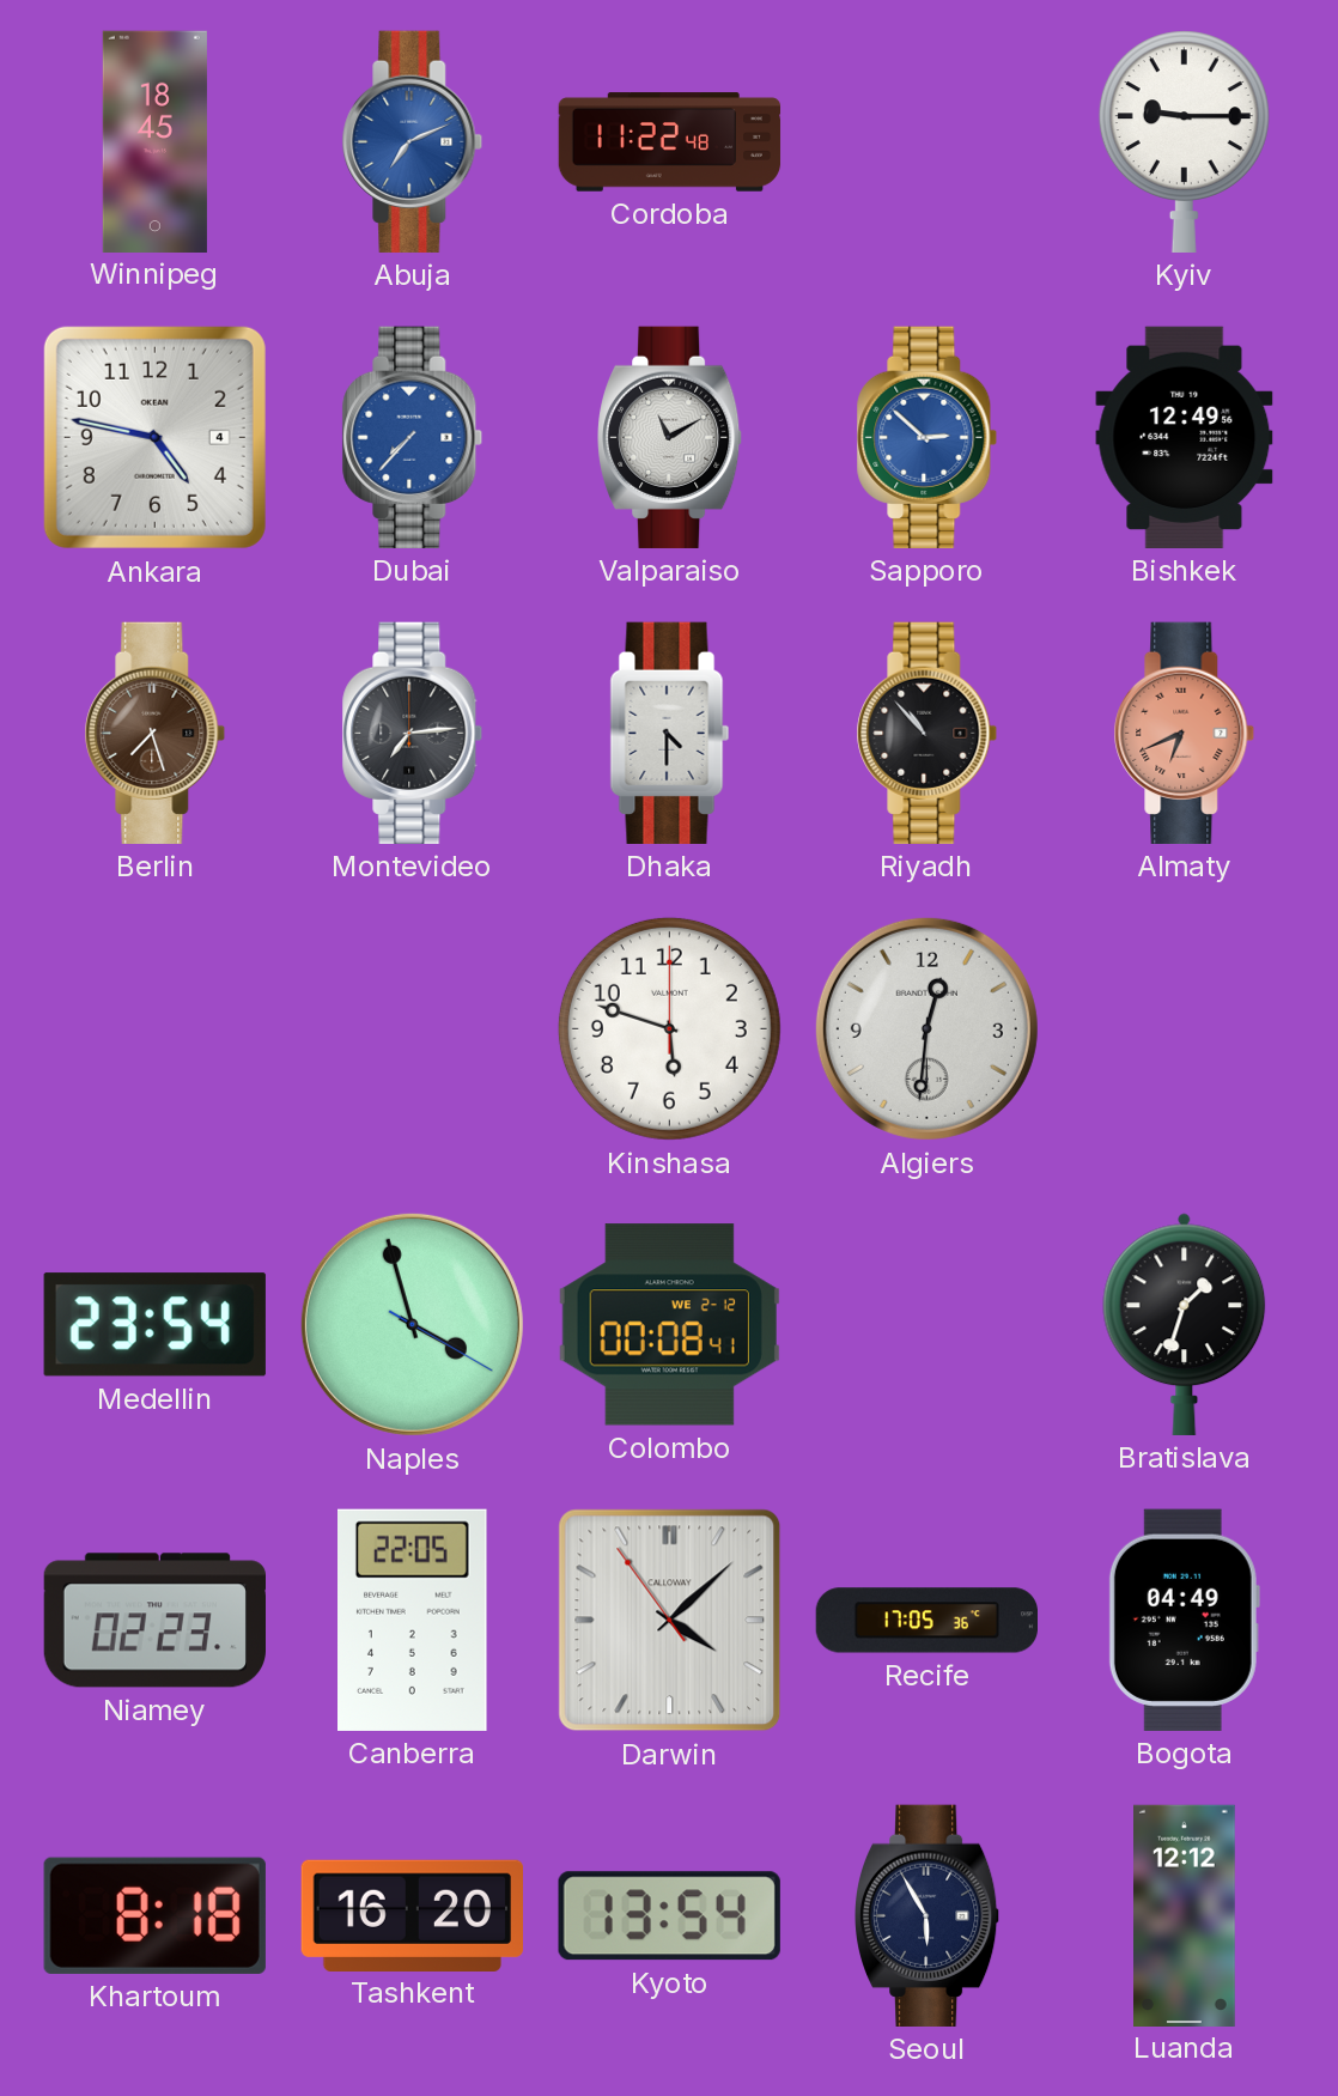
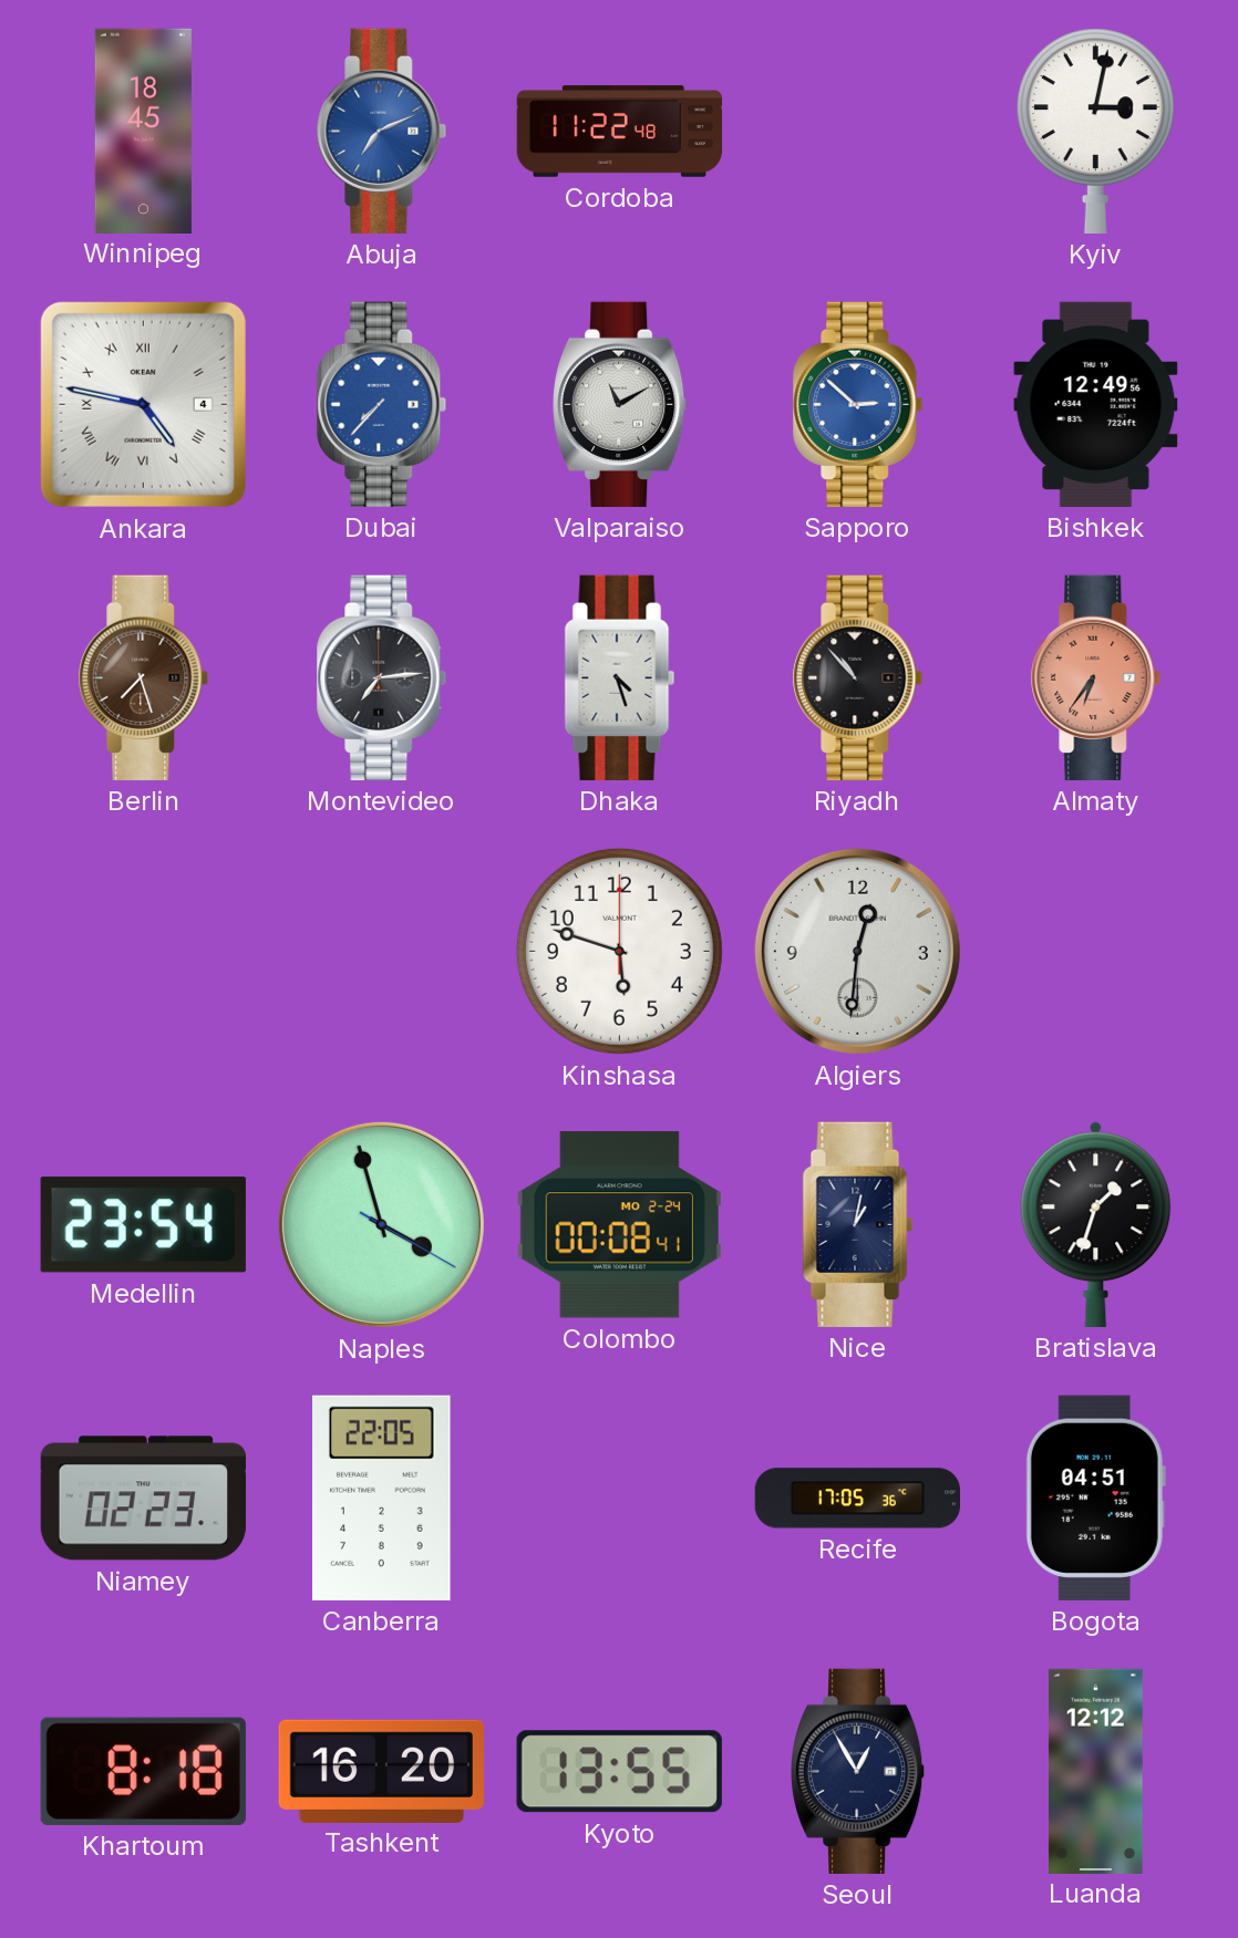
Kyiv: 9:15 -> 3:02 (1095, 131)
Ankara numerals: Arabic -> Roman (143, 404)
Dhaka: 4:30 -> 4:27 (620, 677)
Almaty: 6:41 -> 6:36 (1096, 677)
Colombo date: WE 2-12 -> MO 2-24 (619, 1225)
Nice: none -> 1:02 (858, 1224)
Darwin: 4:07 -> none (670, 1621)
Bogota: 04:49 -> 04:51 (1095, 1497)
Kyoto: 13:54 -> 13:55 (619, 1772)
Seoul: 5:55 -> 12:55 (859, 1771)
